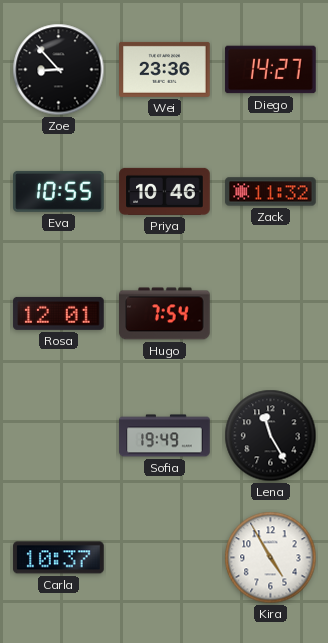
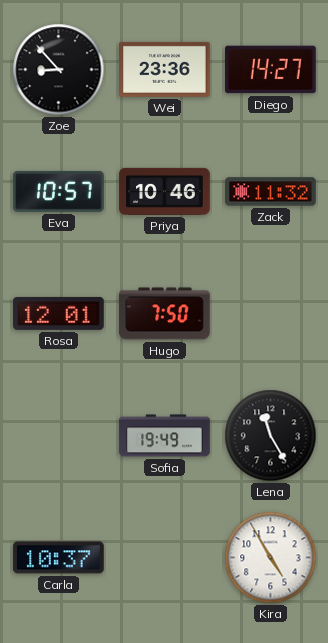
Eva: 10:55 -> 10:57 (59, 191)
Hugo: 7:54 -> 7:50 (165, 314)
